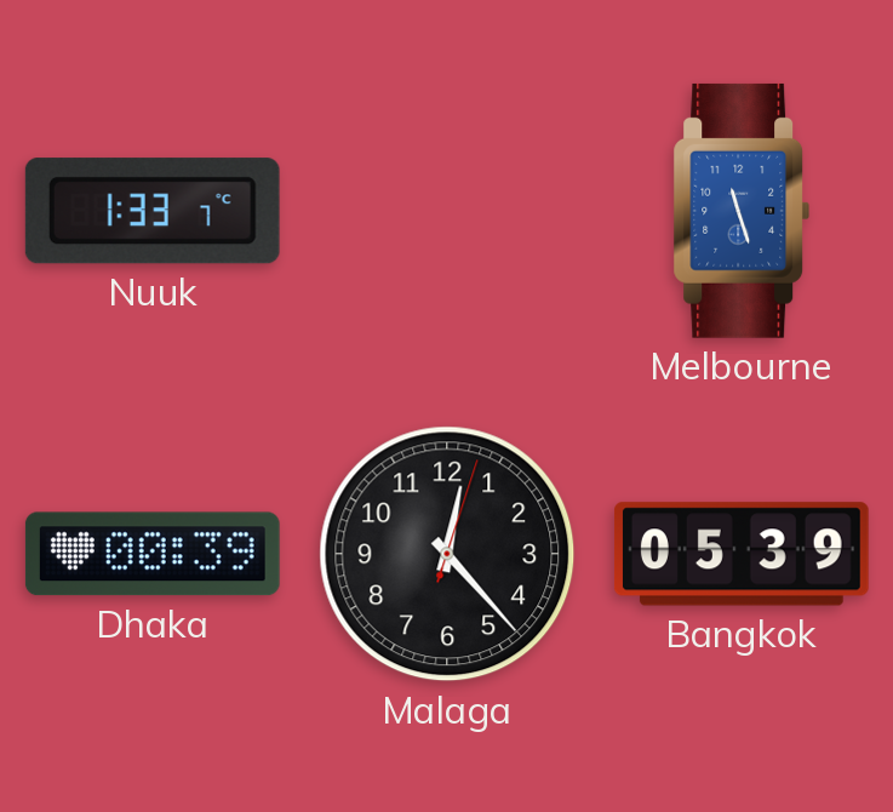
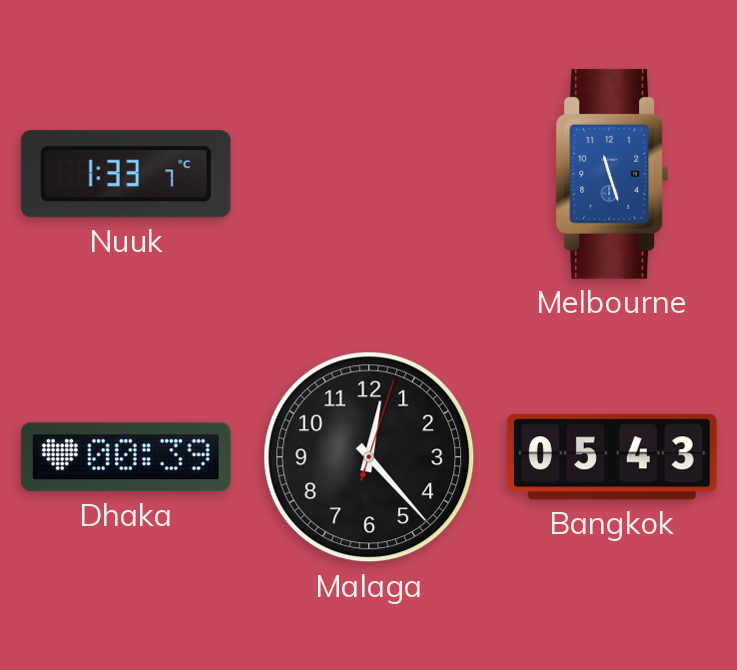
Bangkok: 05:39 -> 05:43 (612, 457)
